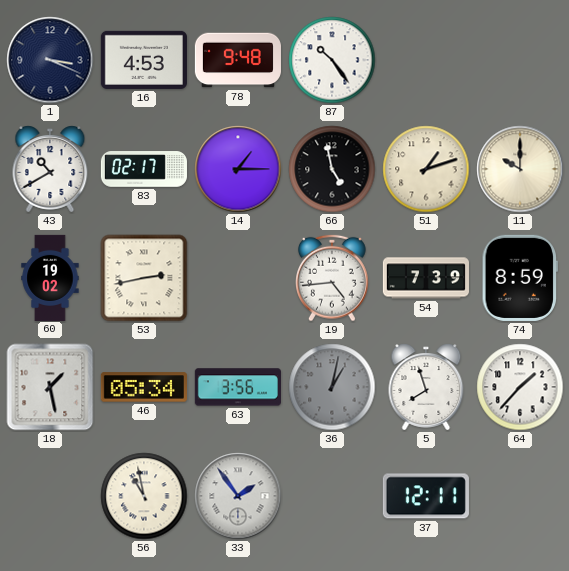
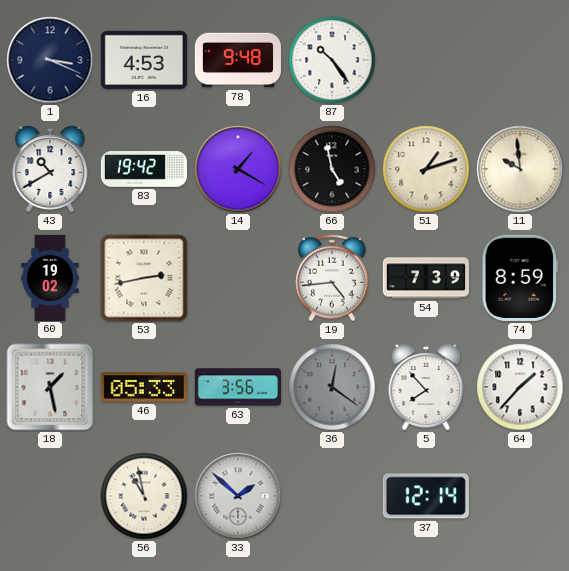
83: 02:17 -> 19:42 (143, 169)
14: 1:15 -> 1:20 (238, 169)
11: 10:00 -> 9:59 (520, 169)
46: 05:34 -> 05:33 (144, 387)
36: 1:02 -> 12:21 (332, 387)
5: 7:57 -> 7:53 (426, 387)
33: 1:54 -> 1:52 (238, 496)
37: 12:11 -> 12:14 (426, 496)
